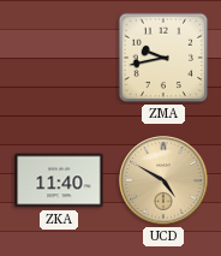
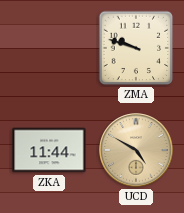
ZMA: 9:43 -> 9:48 (136, 48)
ZKA: 11:40 -> 11:44 (49, 150)
